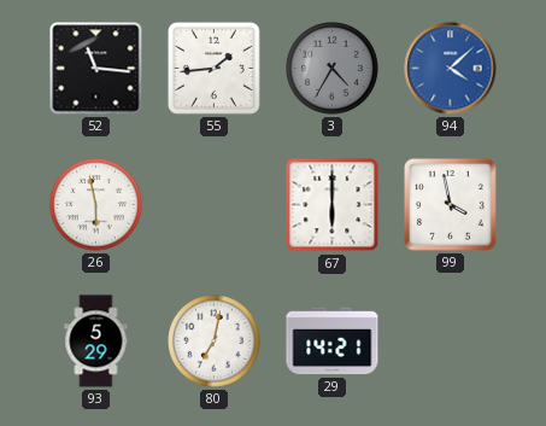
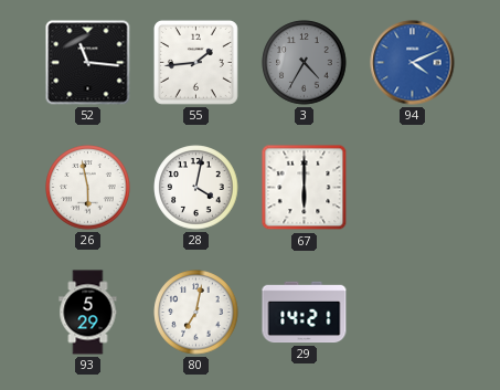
94: 4:08 -> 4:11 (413, 63)
28: none -> 4:02 (196, 188)
99: 3:58 -> none (450, 204)
